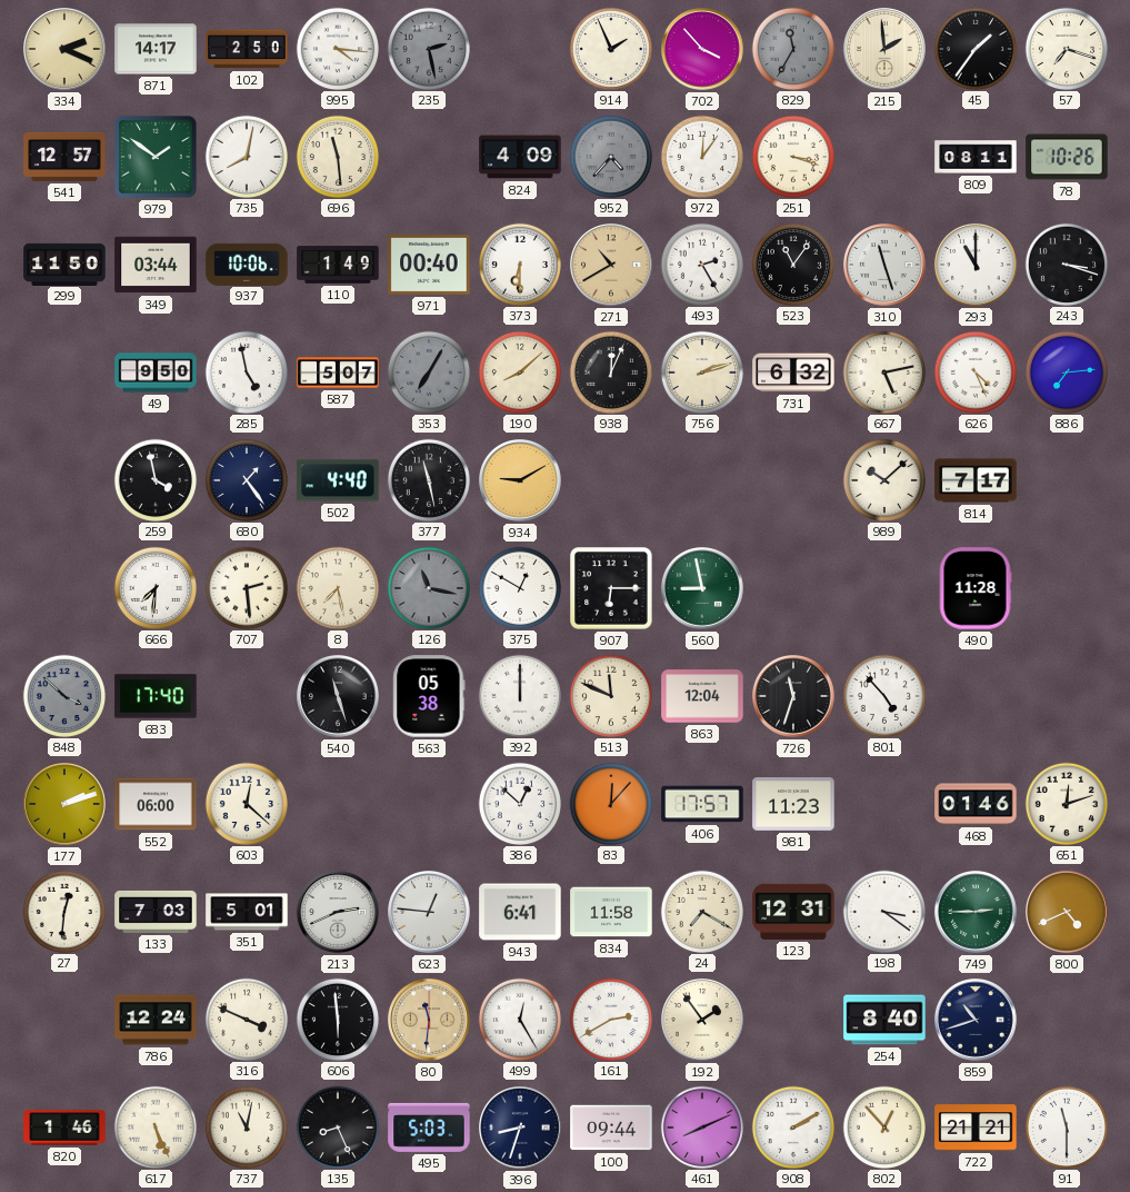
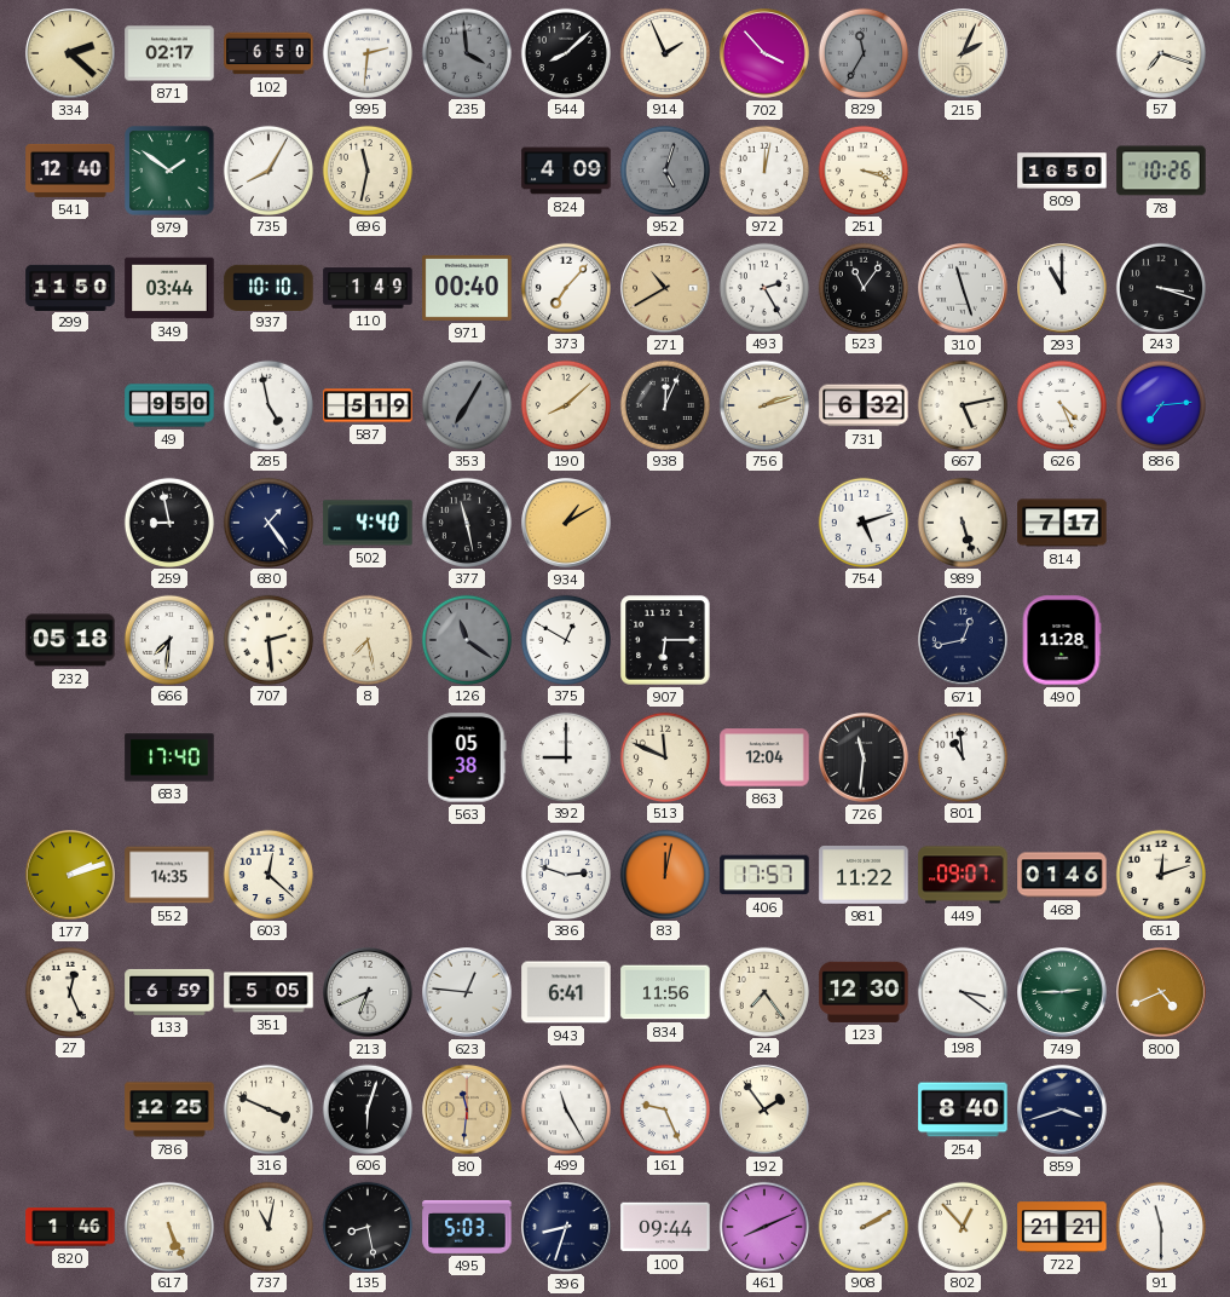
334: 2:19 -> 2:22 (71, 54)
871: 14:17 -> 02:17 (169, 53)
102: 2:50 -> 6:50 (268, 53)
995: 4:16 -> 2:31 (366, 52)
235: 2:28 -> 3:59 (466, 52)
544: none -> 8:08 (565, 52)
215: 1:59 -> 2:04 (964, 54)
45: 1:36 -> none (974, 48)
541: 12:57 -> 12:40 (70, 171)
735: 8:02 -> 8:05 (267, 169)
696: 11:29 -> 11:32 (366, 169)
952: 4:37 -> 5:03 (664, 169)
972: 12:06 -> 12:02 (763, 169)
809: 08:11 -> 16:50 (1062, 171)
937: 10:06 -> 10:10 (268, 287)
373: 6:30 -> 7:07 (565, 287)
587: 5:07 -> 5:19 (368, 405)
259: 3:58 -> 8:58 (168, 521)
934: 9:10 -> 1:10 (567, 524)
754: none -> 5:12 (862, 521)
989: 10:08 -> 5:27 (962, 521)
232: none -> 05:18 (70, 640)
126: 11:17 -> 11:21 (466, 639)
560: 8:58 -> none (703, 589)
671: none -> 12:43 (964, 641)
848: 3:52 -> none (63, 695)
540: 11:27 -> none (339, 697)
392: 12:00 -> 9:00 (565, 756)
726: 11:33 -> 11:31 (865, 759)
801: 4:53 -> 10:59 (962, 756)
552: 06:00 -> 14:35 (169, 875)
386: 12:52 -> 2:48 (565, 874)
83: 12:07 -> 12:02 (664, 874)
981: 11:23 -> 11:22 (864, 875)
449: none -> 09:07 (963, 875)
27: 12:31 -> 12:26 (69, 991)
133: 7:03 -> 6:59 (169, 992)
351: 5:01 -> 5:05 (268, 992)
213: 2:41 -> 6:41 (369, 993)
834: 11:58 -> 11:56 (665, 992)
24: 7:20 -> 7:24 (763, 991)
123: 12:31 -> 12:30 (864, 992)
786: 12:24 -> 12:25 (169, 1109)
606: 5:59 -> 6:03 (366, 1108)
499: 12:25 -> 11:25 (565, 1108)
161: 2:40 -> 9:26 (664, 1108)
859: 10:42 -> 3:42 (1063, 1111)
135: 8:26 -> 8:28 (366, 1226)
